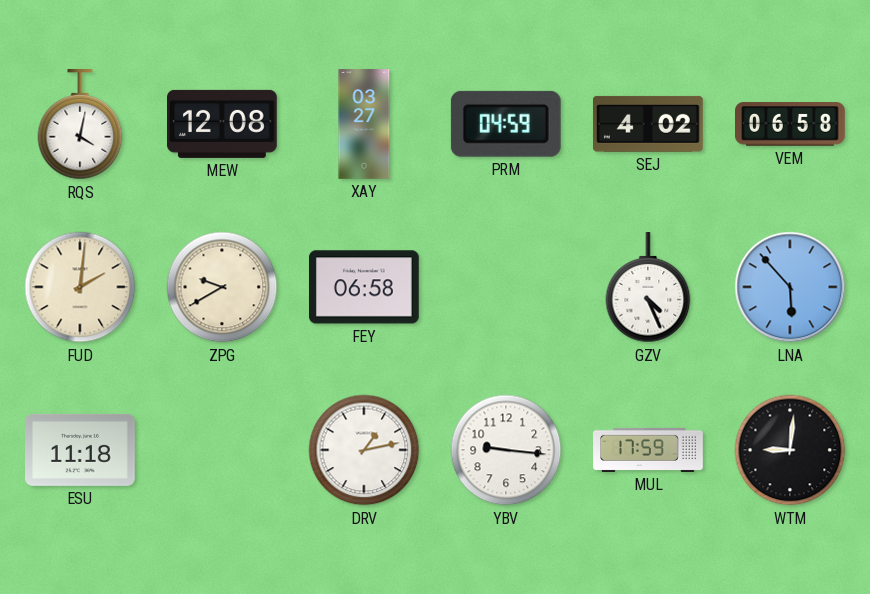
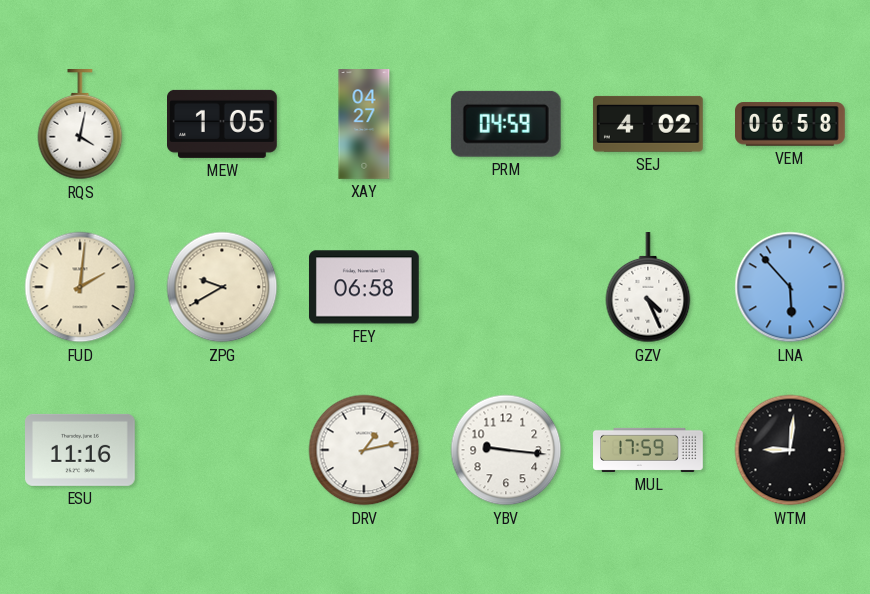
MEW: 12:08 -> 1:05 (223, 124)
XAY: 03:27 -> 04:27 (364, 124)
ESU: 11:18 -> 11:16 (81, 450)
